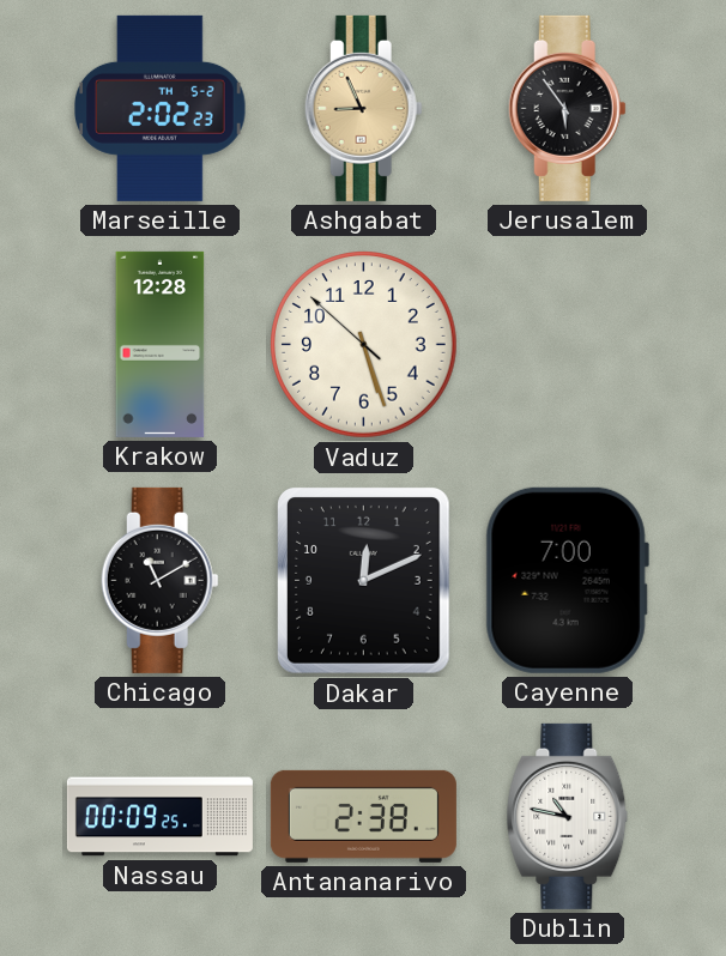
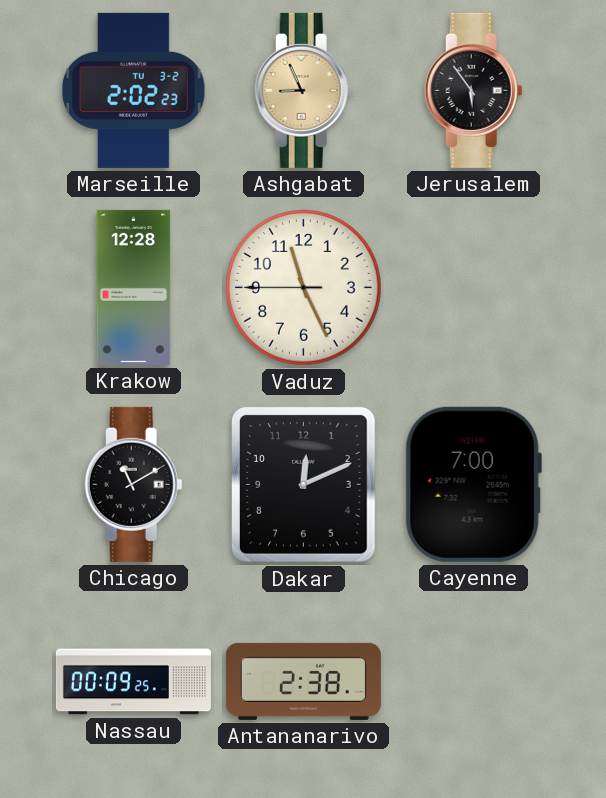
Marseille date: TH 5-2 -> TU 3-2 (134, 90)
Vaduz: 5:26 -> 11:25 (304, 288)
Dublin: 10:47 -> none (568, 816)
